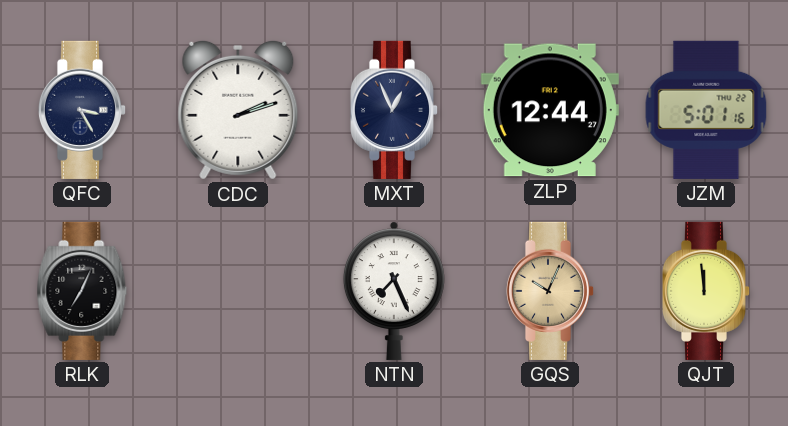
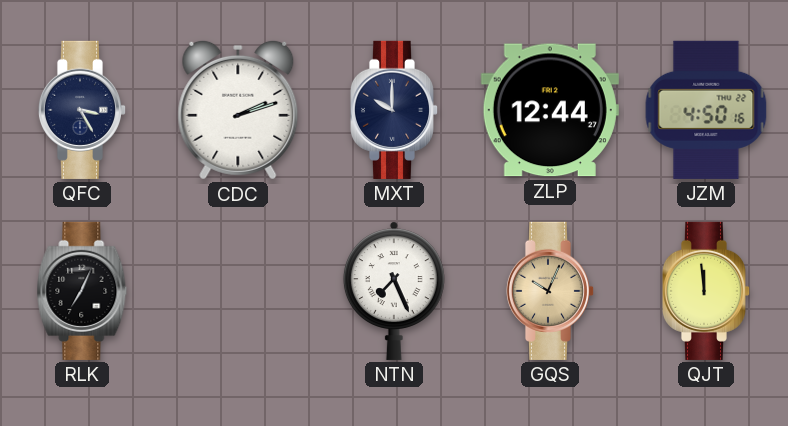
MXT: 12:56 -> 10:00 (394, 110)
JZM: 5:01 -> 4:50 (706, 110)
